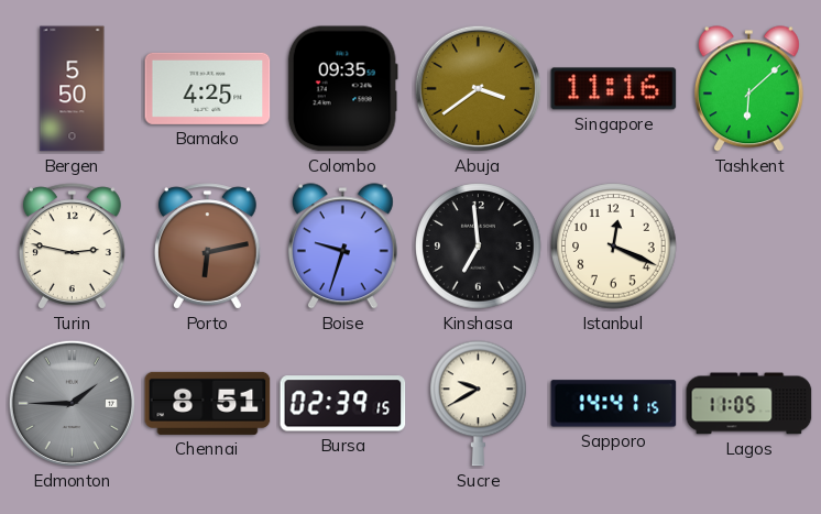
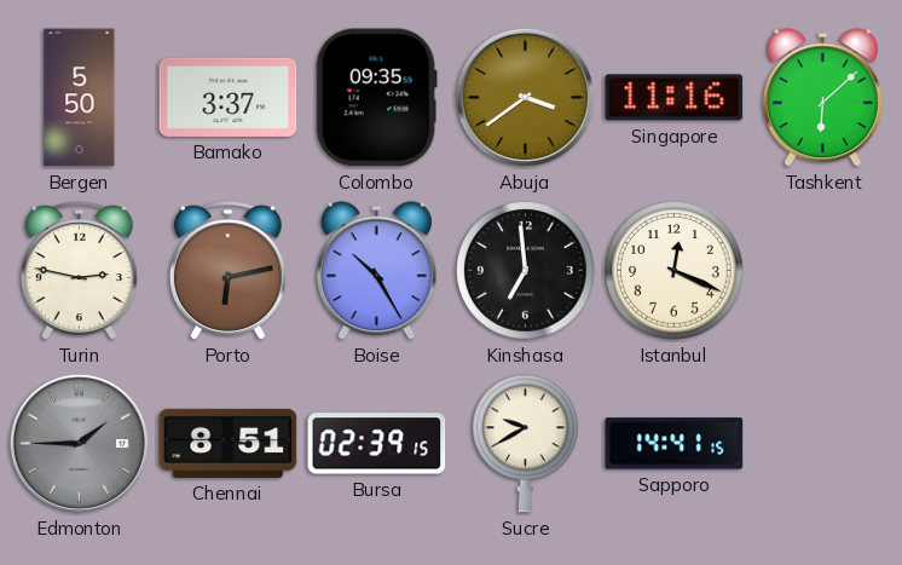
Bamako: 4:25 -> 3:37 (229, 97)
Boise: 9:33 -> 10:25 (376, 271)
Lagos: 11:05 -> none (749, 404)
